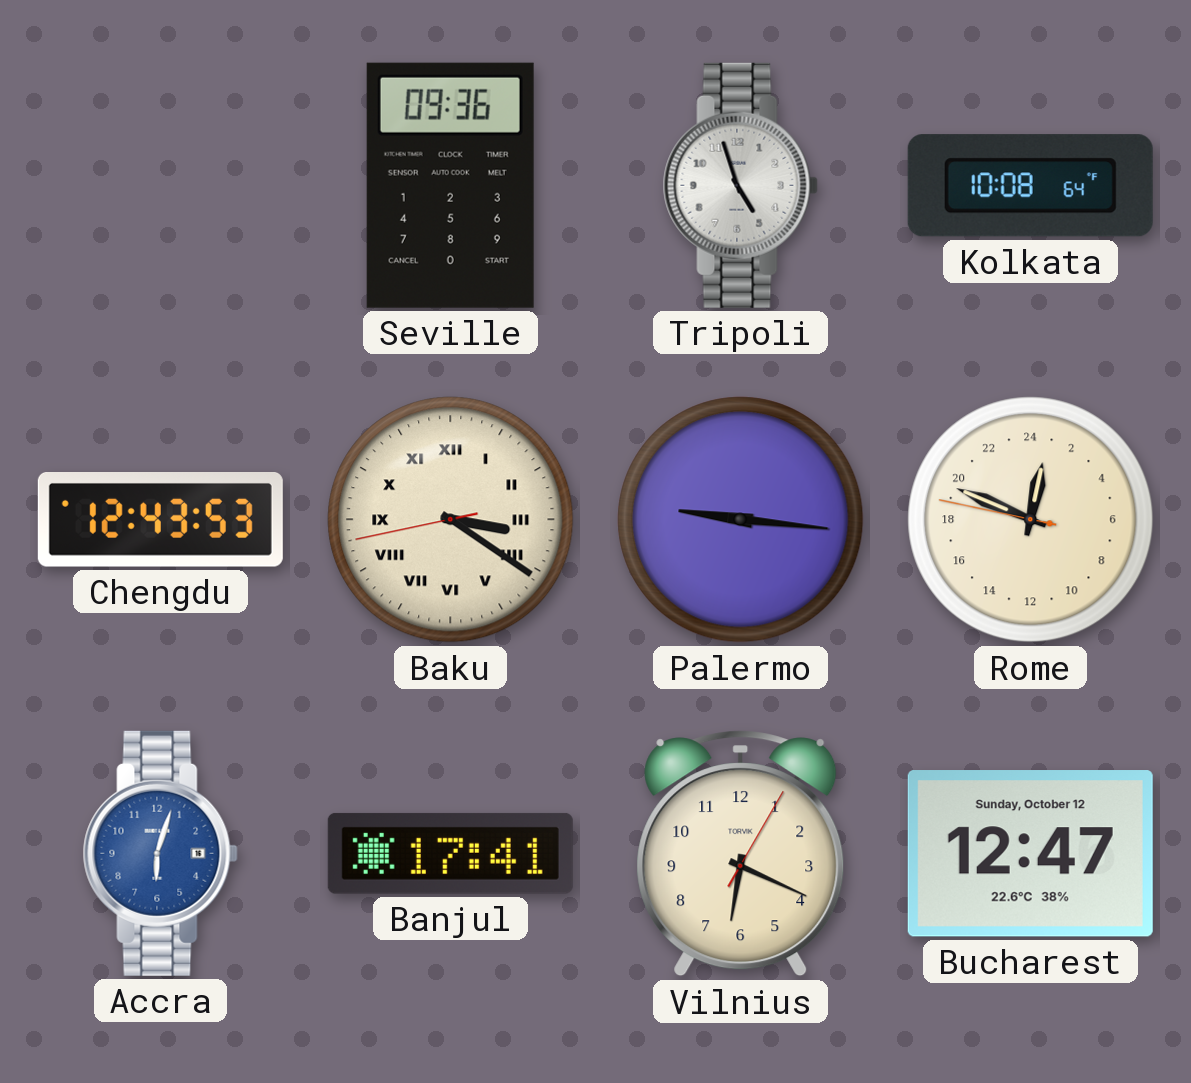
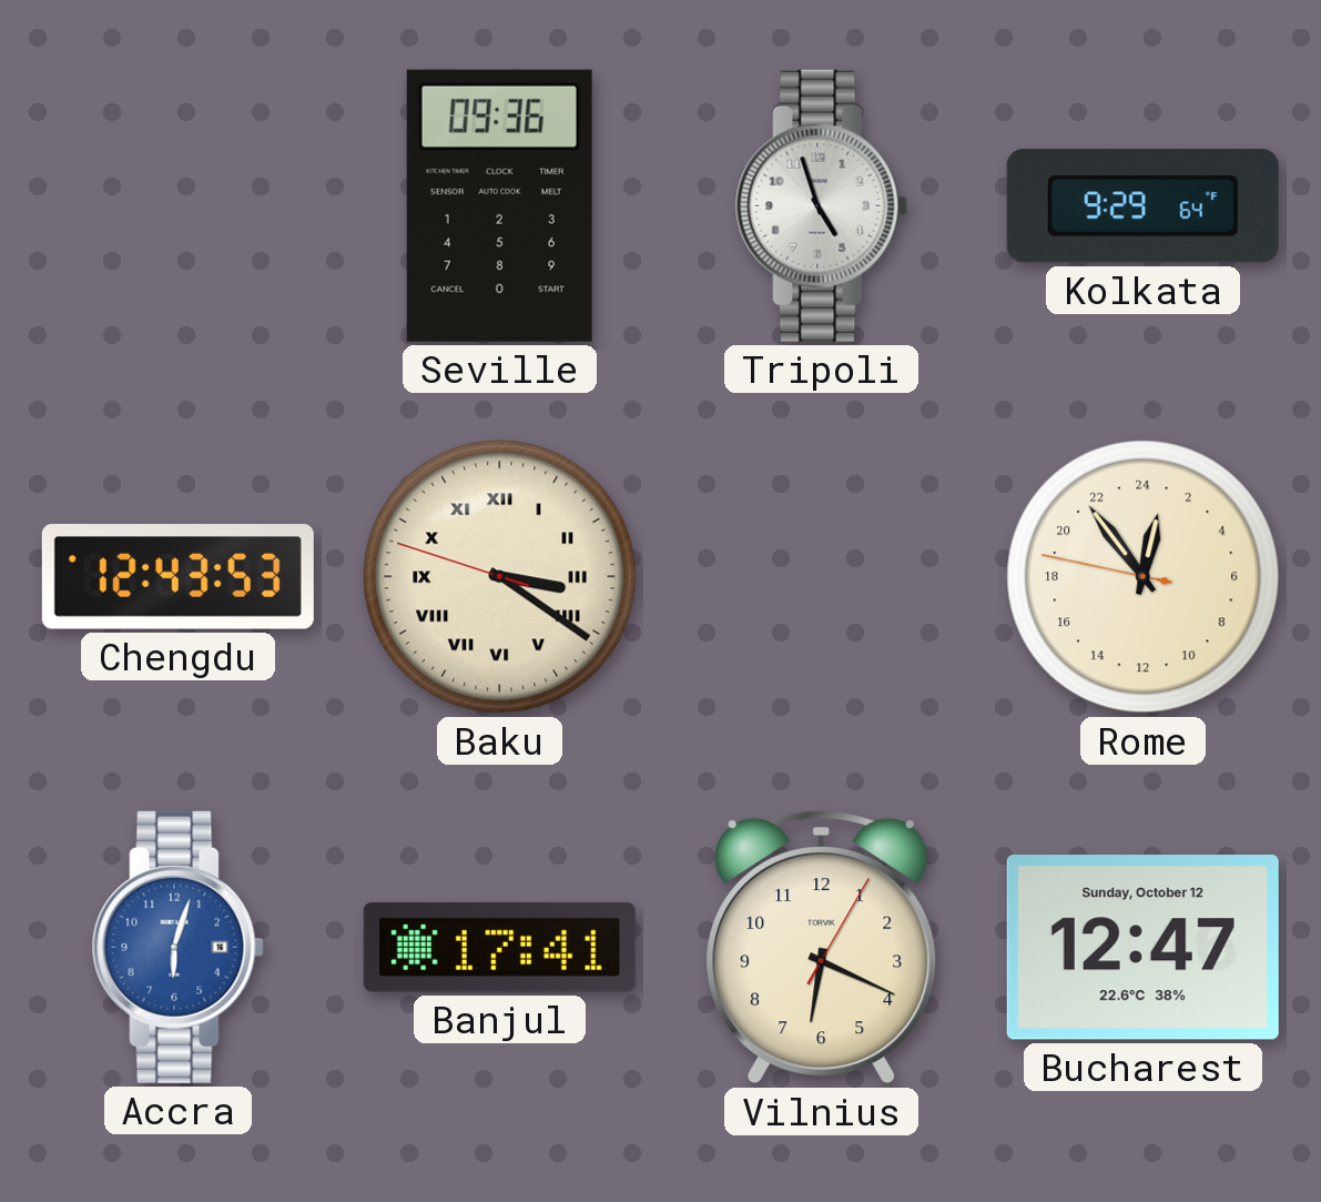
Kolkata: 10:08 -> 9:29 (1142, 206)
Baku: 3:20:43 -> 3:20:48 (500, 577)
Palermo: 9:16 -> none (741, 520)
Rome: 0:48 -> 0:53 (1144, 577)
